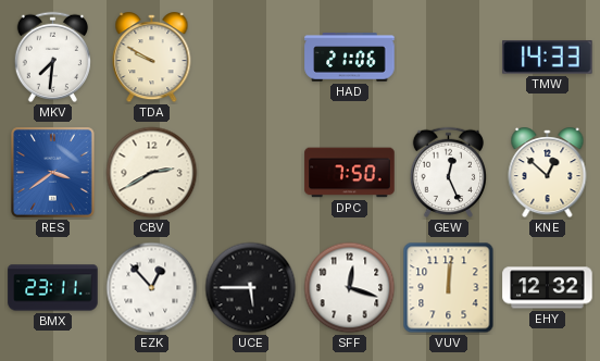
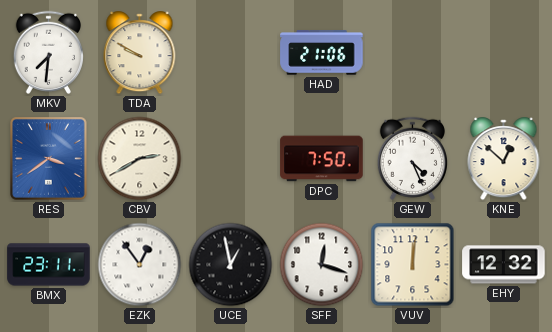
TMW: 14:33 -> none (548, 58)
GEW: 12:26 -> 4:26 (412, 158)
EZK: 12:53 -> 12:54 (140, 265)
UCE: 5:45 -> 12:58 (231, 265)
